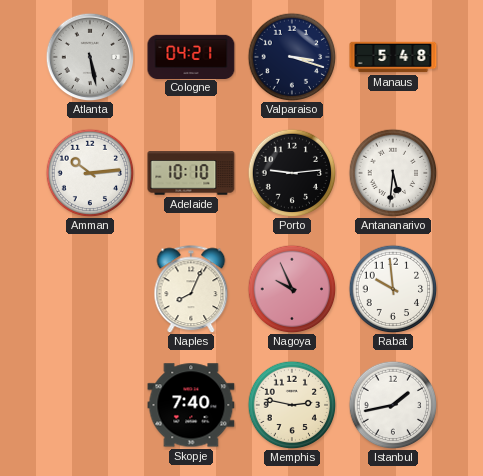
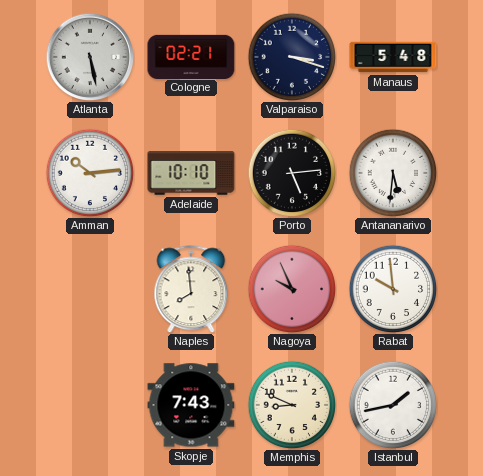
Cologne: 04:21 -> 02:21 (191, 56)
Porto: 9:14 -> 5:14 (292, 173)
Naples: 8:04 -> 7:59 (191, 289)
Skopje: 7:40 -> 7:43 (191, 405)
Memphis: 2:47 -> 8:49 (292, 405)
